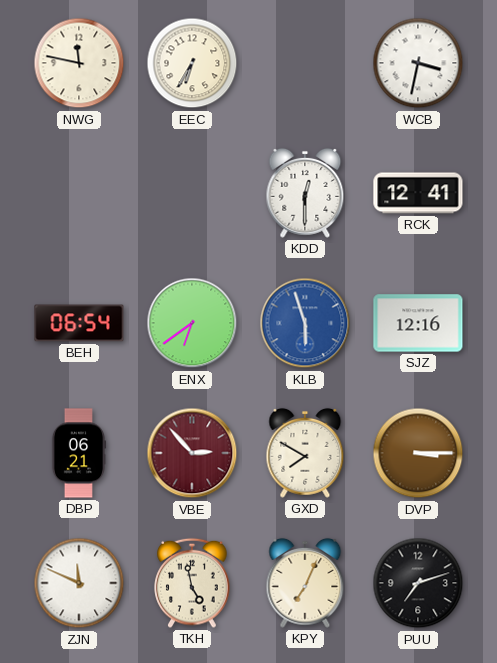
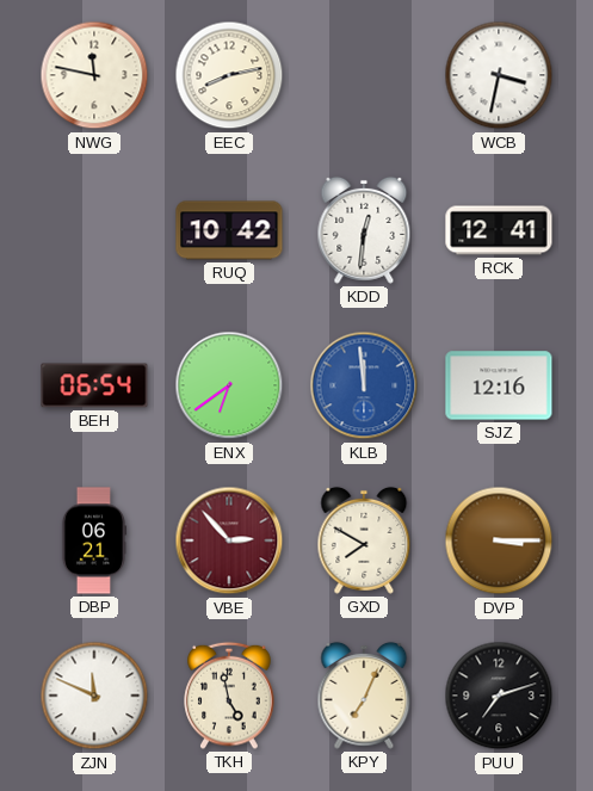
EEC: 6:35 -> 8:13 (229, 75)
RUQ: none -> 10:42 (229, 230)
KDD: 12:30 -> 12:31 (364, 230)
KLB: 5:57 -> 11:59 (364, 385)
